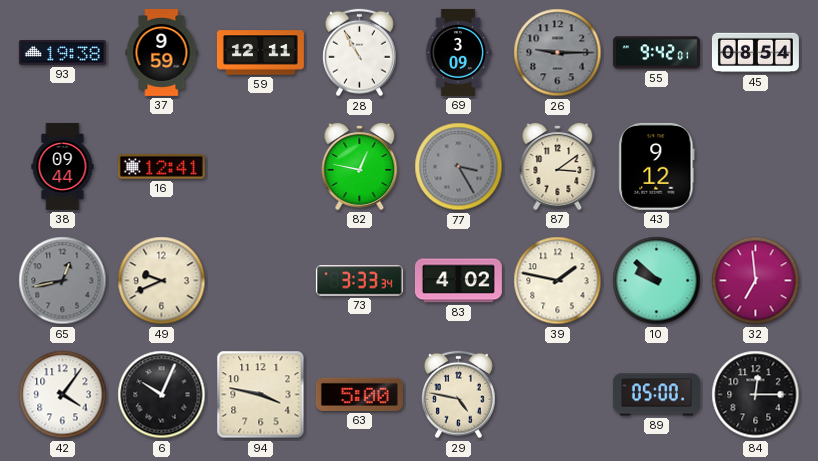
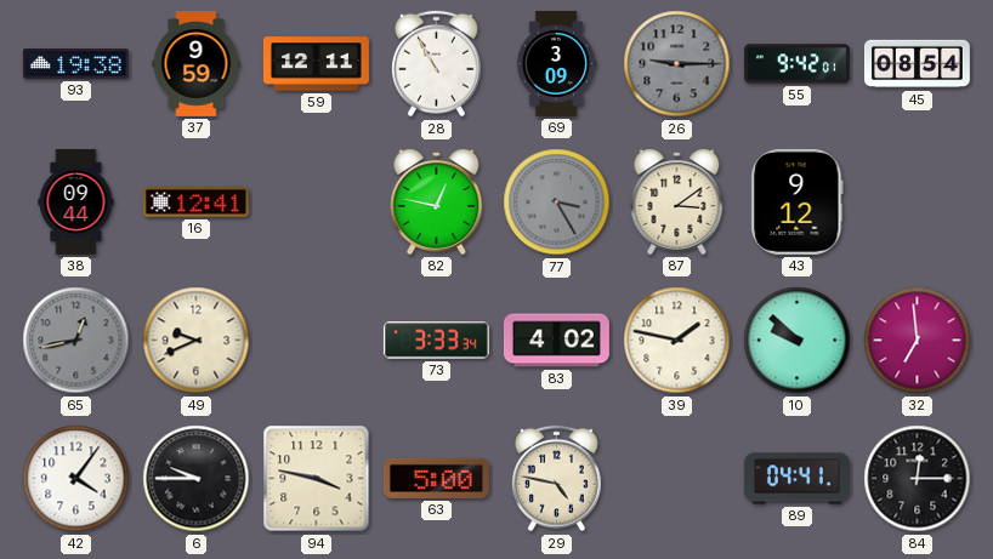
6: 10:04 -> 9:45 (197, 479)
89: 05:00 -> 04:41 (796, 479)
